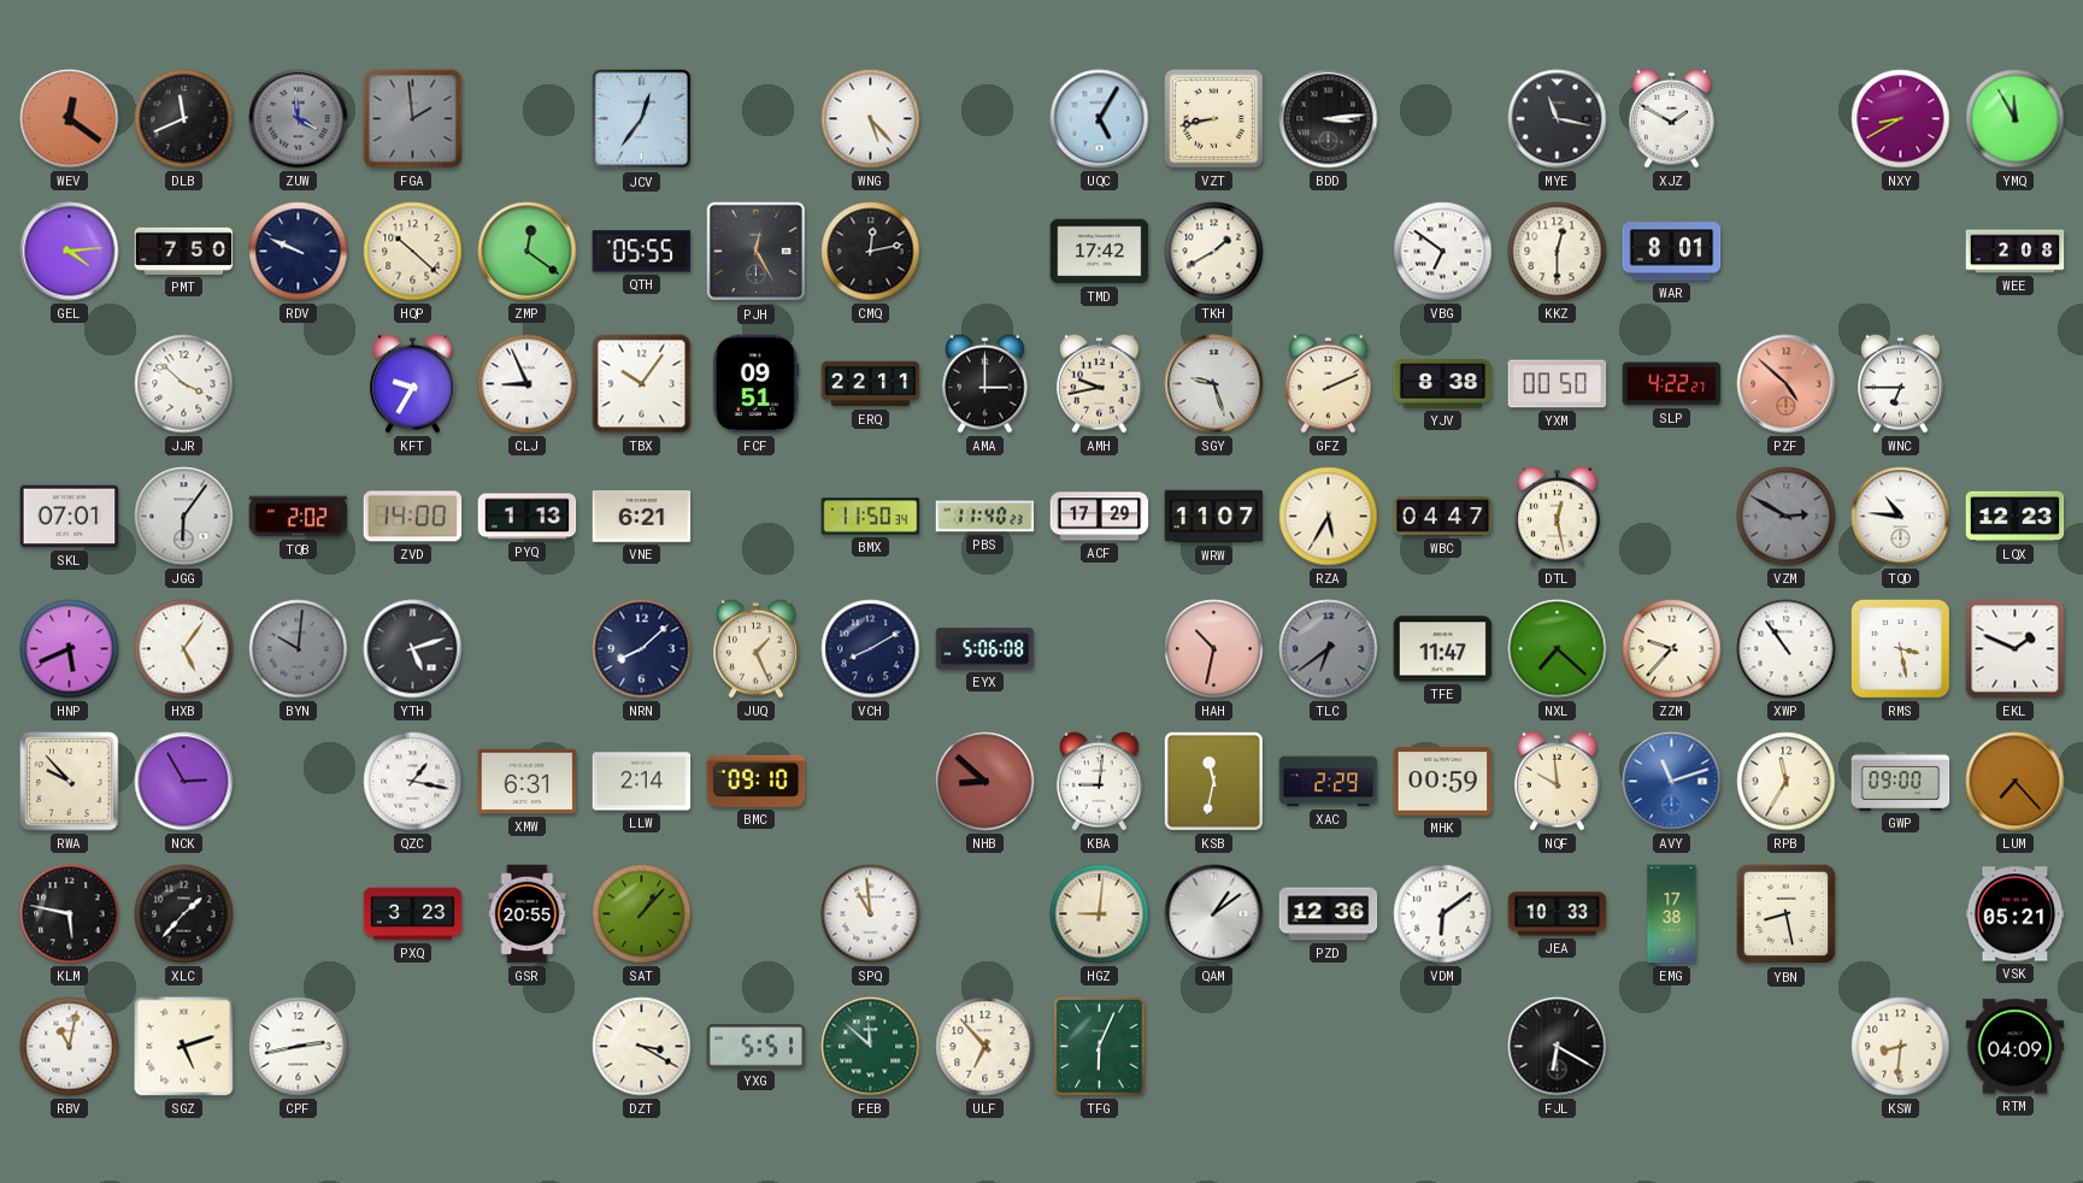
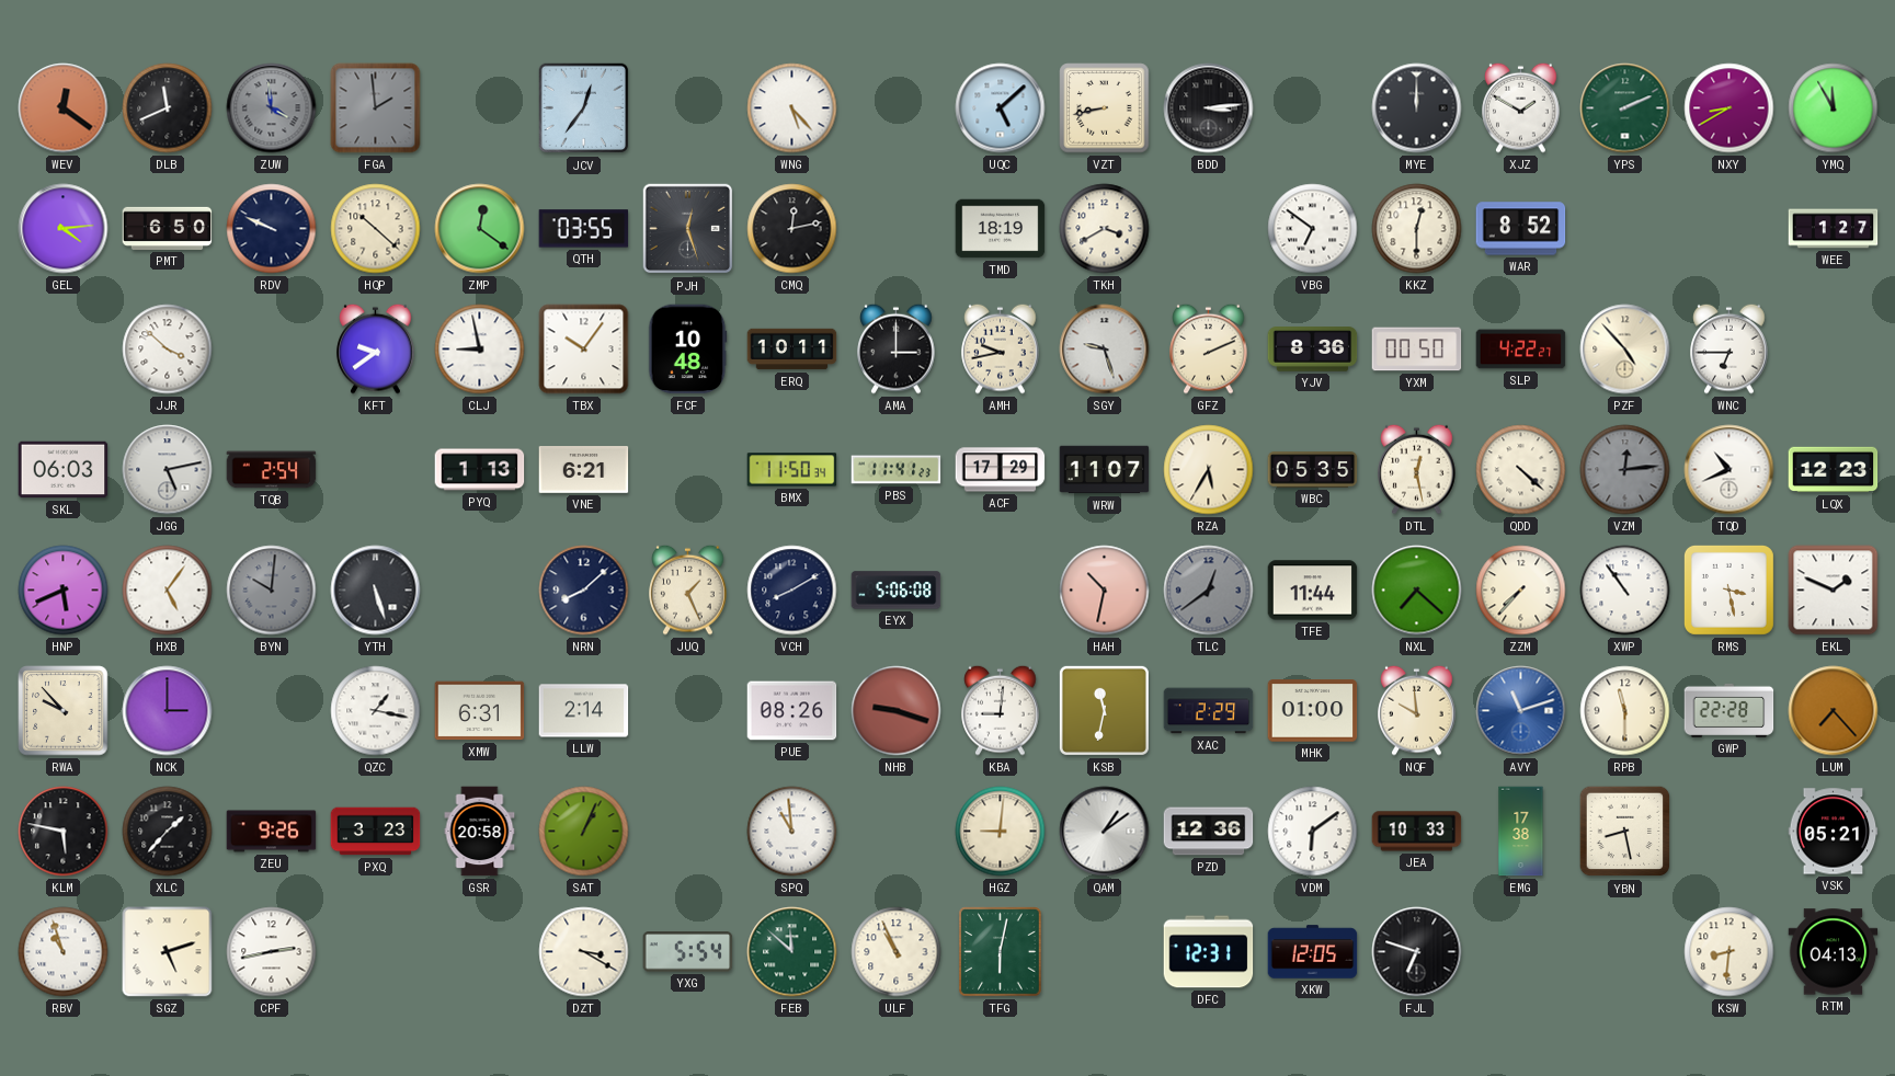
UQC: 5:05 -> 5:08 (1001, 108)
MYE: 11:17 -> 12:00 (1417, 108)
YPS: none -> 2:11 (1625, 108)
PMT: 7:50 -> 6:50 (168, 228)
QTH: 05:55 -> 03:55 (584, 229)
PJH: 12:25 -> 12:27 (688, 229)
TMD: 17:42 -> 18:19 (1001, 229)
TKH: 1:40 -> 3:40 (1105, 229)
WAR: 8:01 -> 8:52 (1521, 229)
WEE: 2:08 -> 1:27 (1834, 229)
KFT: 9:35 -> 9:39 (376, 348)
CLJ: 8:56 -> 8:58 (480, 350)
FCF: 09:51 -> 10:48 (688, 350)
ERQ: 22:11 -> 10:11 (792, 350)
YJV: 8:38 -> 8:36 (1313, 350)
PZF: 4:52 -> 4:53 (1625, 350)
PZF dial: salmon -> cream (1625, 350)
SKL: 07:01 -> 06:03 (64, 470)
JGG: 6:06 -> 5:13 (168, 470)
TQB: 2:02 -> 2:54 (272, 470)
ZVD: 14:00 -> none (413, 517)
PBS: 11:40 -> 11:41 (897, 470)
WBC: 04:47 -> 05:35 (1313, 470)
QDD: none -> 4:22 (1521, 470)
VZM: 2:50 -> 12:14 (1625, 470)
TQD: 10:46 -> 10:41 (1730, 470)
YTH: 5:12 -> 5:27 (376, 591)
TLC: 6:39 -> 12:39 (1209, 591)
TFE: 11:47 -> 11:44 (1313, 591)
ZZM: 9:37 -> 7:37 (1521, 591)
NCK: 2:55 -> 3:00 (168, 711)
BMC: 09:10 -> none (757, 781)
PUE: none -> 08:26 (792, 711)
NHB: 8:52 -> 9:18 (897, 711)
MHK: 00:59 -> 01:00 (1313, 711)
RPB: 11:35 -> 11:30 (1625, 711)
GWP: 09:00 -> 22:28 (1730, 710)
ZEU: none -> 9:26 (272, 832)
GSR: 20:55 -> 20:58 (480, 832)
SAT: 1:07 -> 1:04 (584, 832)
RBV: 11:02 -> 10:57 (64, 952)
YXG: 5:51 -> 5:54 (688, 952)
ULF: 6:53 -> 10:56 (897, 952)
TFG: 6:04 -> 6:02 (1001, 952)
DFC: none -> 12:31 (1209, 952)
XKW: none -> 12:05 (1313, 952)
FJL: 6:20 -> 6:48 (1417, 952)
RTM: 04:09 -> 04:13 (1834, 952)
